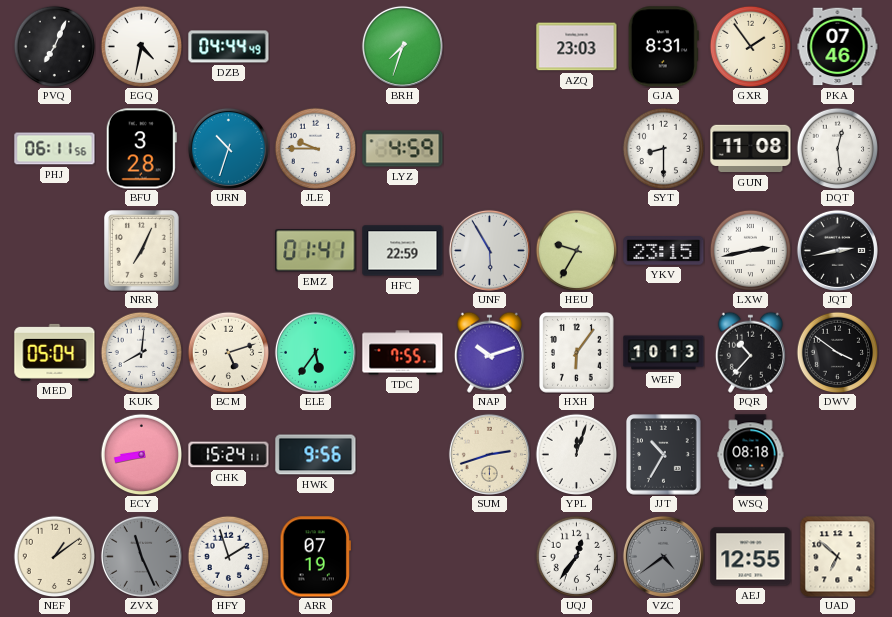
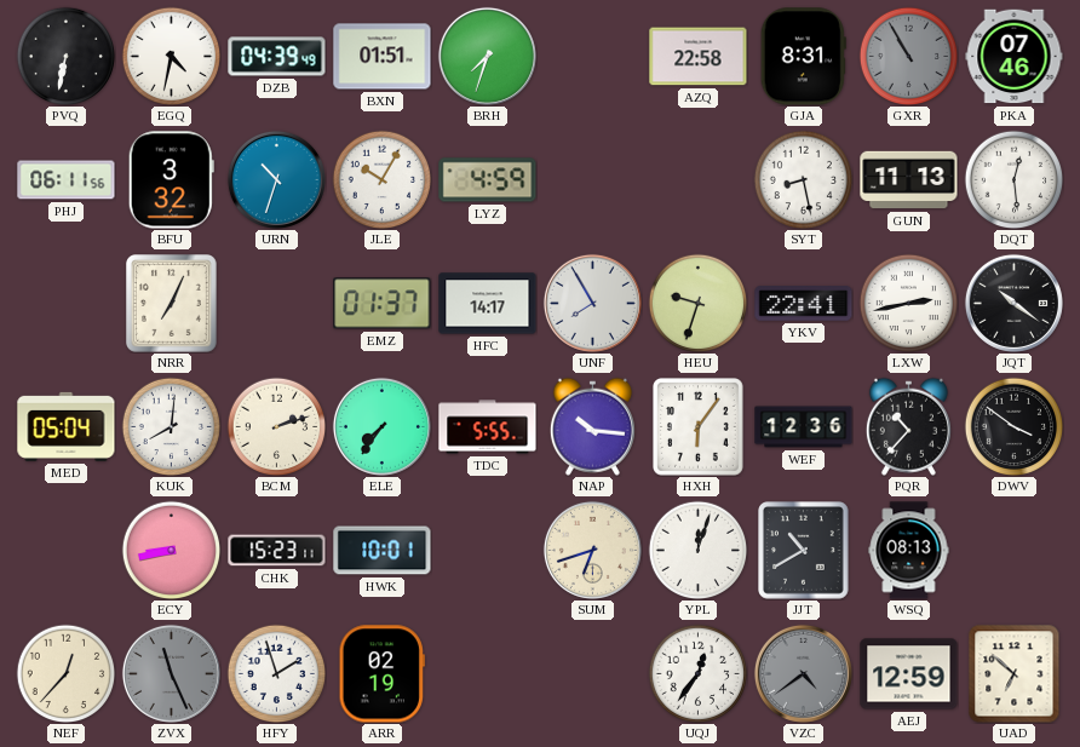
PVQ: 7:04 -> 6:32 (65, 56)
DZB: 04:44 -> 04:39 (277, 57)
BXN: none -> 01:51 (383, 57)
AZQ: 23:03 -> 22:58 (699, 57)
GXR: 1:54 -> 10:55 (908, 56)
GXR dial: cream -> grey (908, 56)
BFU: 3:28 -> 3:32 (171, 180)
JLE: 9:45 -> 10:05 (381, 179)
SYT: 8:30 -> 8:28 (803, 179)
GUN: 11:08 -> 11:13 (909, 180)
EMZ: 01:41 -> 01:37 (383, 304)
HFC: 22:59 -> 14:17 (488, 304)
UNF: 5:55 -> 7:55 (592, 303)
HEU: 9:35 -> 9:33 (697, 303)
YKV: 23:15 -> 22:41 (804, 304)
JQT: 2:43 -> 10:21 (1013, 303)
BCM: 5:12 -> 2:12 (276, 426)
ELE: 5:36 -> 7:36 (381, 426)
TDC: 7:55 -> 5:55 (488, 427)
NAP: 10:12 -> 10:16 (592, 426)
WEF: 10:13 -> 12:36 (804, 427)
CHK: 15:24 -> 15:23 (277, 551)
HWK: 9:56 -> 10:01 (383, 551)
SUM: 2:42 -> 6:42 (592, 550)
JJT: 10:35 -> 10:40 (804, 551)
WSQ: 08:18 -> 08:13 (909, 551)
NEF: 1:09 -> 12:37 (65, 673)
ARR: 07:19 -> 02:19 (381, 674)
AEJ: 12:55 -> 12:59 (909, 674)
